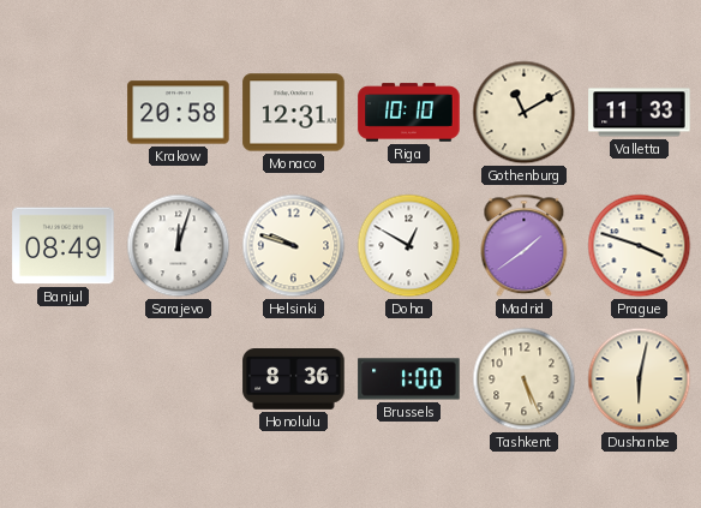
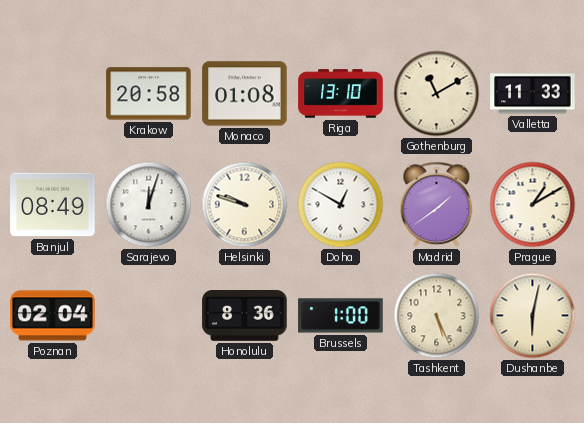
Monaco: 12:31 -> 01:08 (245, 94)
Riga: 10:10 -> 13:10 (341, 94)
Prague: 3:48 -> 1:10 (533, 205)
Poznan: none -> 02:04 (53, 316)
